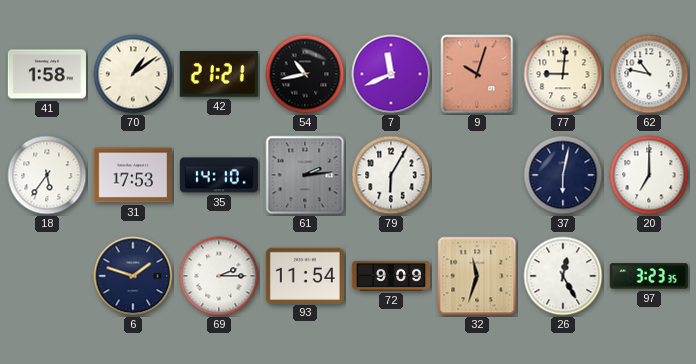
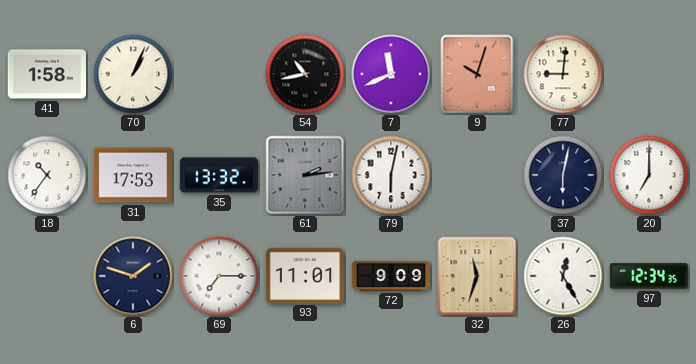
70: 1:09 -> 1:04 (133, 74)
42: 21:21 -> none (219, 74)
62: 10:47 -> none (649, 74)
18: 5:36 -> 10:36 (47, 175)
35: 14:10 -> 13:32 (219, 175)
79: 6:05 -> 6:02 (391, 175)
69: 2:15 -> 7:15 (219, 276)
93: 11:54 -> 11:01 (305, 275)
97: 3:23 -> 12:34 (649, 276)
